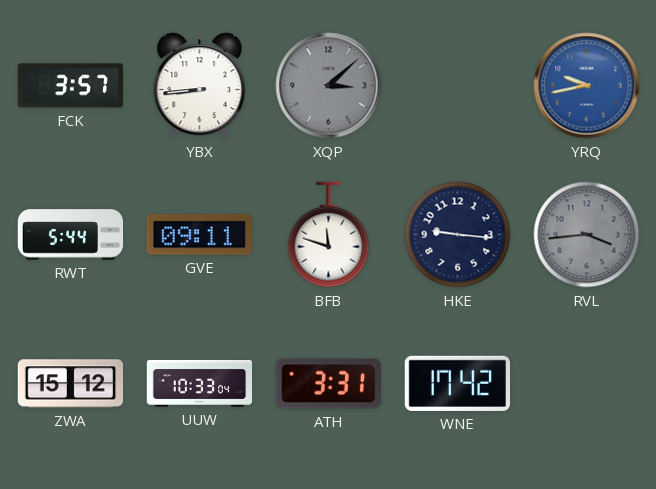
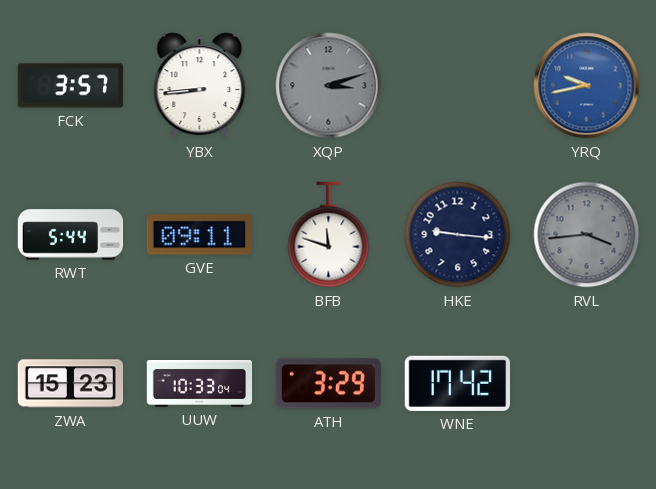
XQP: 3:08 -> 3:12 (329, 86)
ZWA: 15:12 -> 15:23 (71, 384)
ATH: 3:31 -> 3:29 (328, 384)
